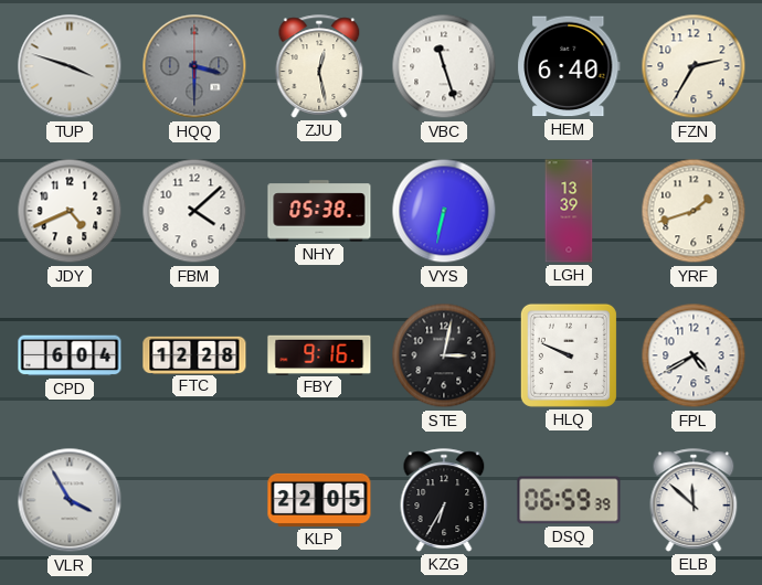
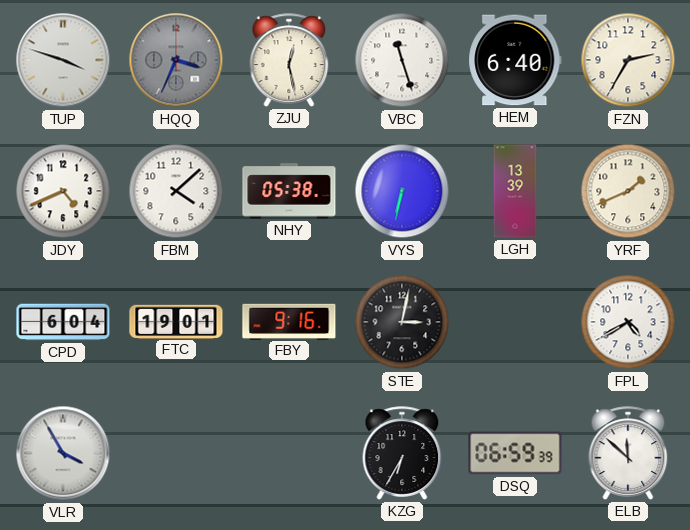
HQQ: 3:30 -> 3:34 (176, 60)
YRF: 1:42 -> 1:41 (628, 191)
FTC: 12:28 -> 19:01 (176, 321)
HLQ: 9:49 -> none (569, 355)
KLP: 22:05 -> none (319, 500)
